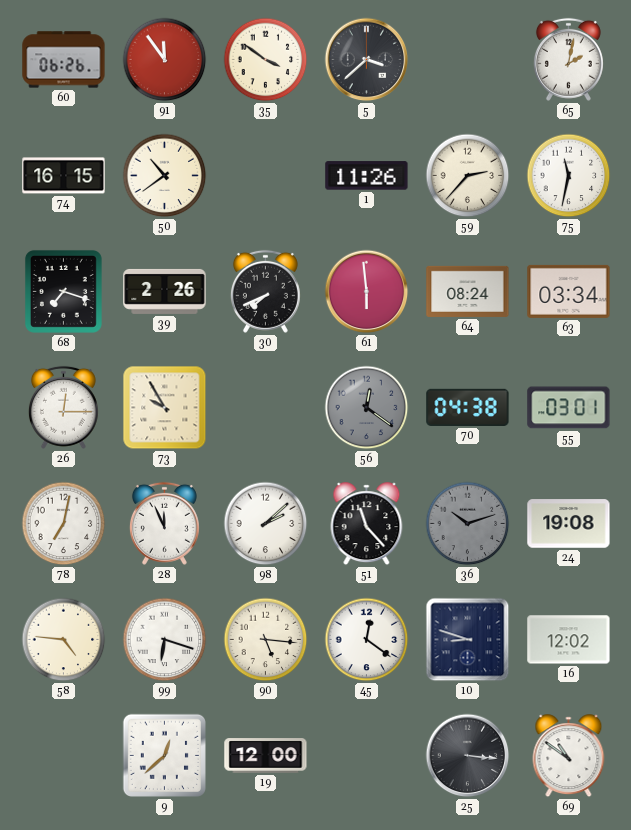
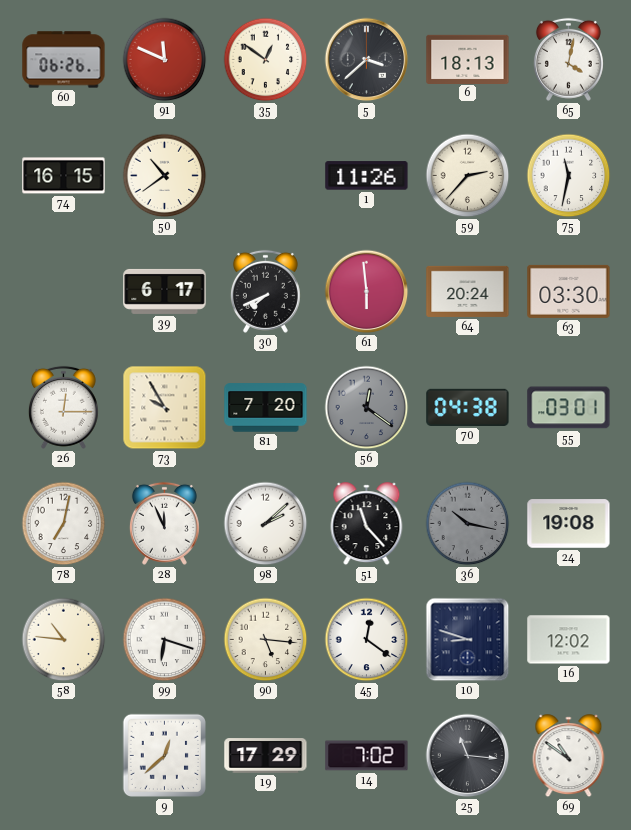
91: 11:54 -> 11:49 (165, 60)
35: 3:51 -> 12:51 (266, 60)
6: none -> 18:13 (468, 59)
65: 2:02 -> 4:02 (568, 59)
68: 7:18 -> none (63, 291)
39: 2:26 -> 6:17 (165, 291)
64: 08:24 -> 20:24 (468, 291)
63: 03:34 -> 03:30 (569, 291)
81: none -> 7:20 (266, 408)
36: 10:12 -> 10:17 (468, 524)
58: 4:46 -> 10:46 (64, 640)
19: 12:00 -> 17:29 (266, 756)
14: none -> 7:02 (367, 756)
25: 3:16 -> 11:16 (468, 756)
